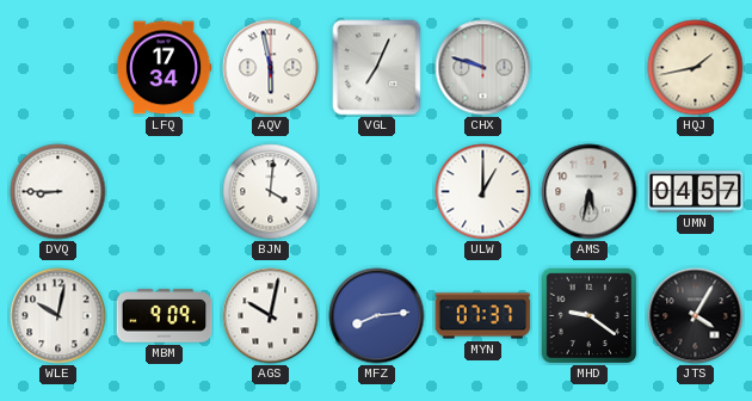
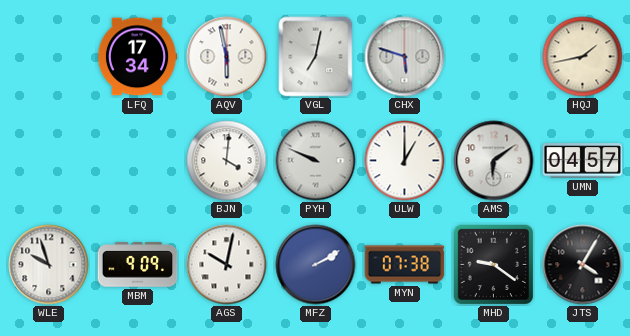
VGL: 7:04 -> 7:02 (316, 57)
CHX: 9:48 -> 5:48 (405, 57)
DVQ: 8:45 -> none (58, 192)
PYH: none -> 9:49 (316, 161)
AMS: 5:32 -> 6:09 (494, 161)
WLE: 10:02 -> 9:57 (49, 265)
MFZ: 8:14 -> 2:10 (316, 265)
MYN: 07:37 -> 07:38 (405, 265)
